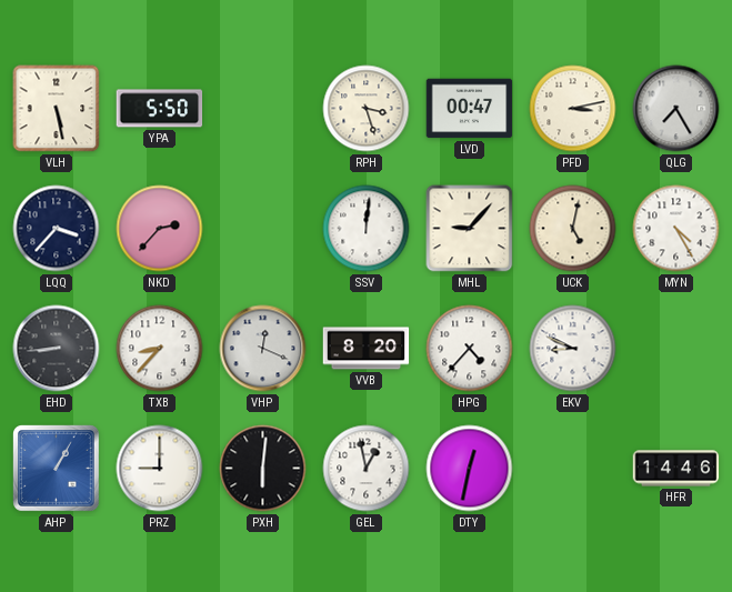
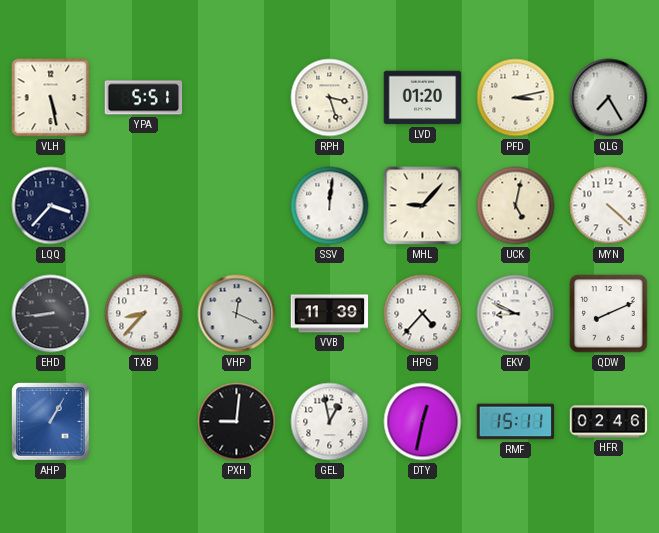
YPA: 5:50 -> 5:51 (144, 98)
LVD: 00:47 -> 01:20 (423, 98)
NKD: 2:37 -> none (160, 229)
MYN: 4:25 -> 4:22 (609, 206)
VVB: 8:20 -> 11:39 (330, 314)
QDW: none -> 8:11 (609, 314)
PRZ: 9:00 -> none (160, 469)
PXH: 6:01 -> 9:01 (237, 422)
RMF: none -> 15:11 (516, 422)
HFR: 14:46 -> 02:46 (609, 422)
